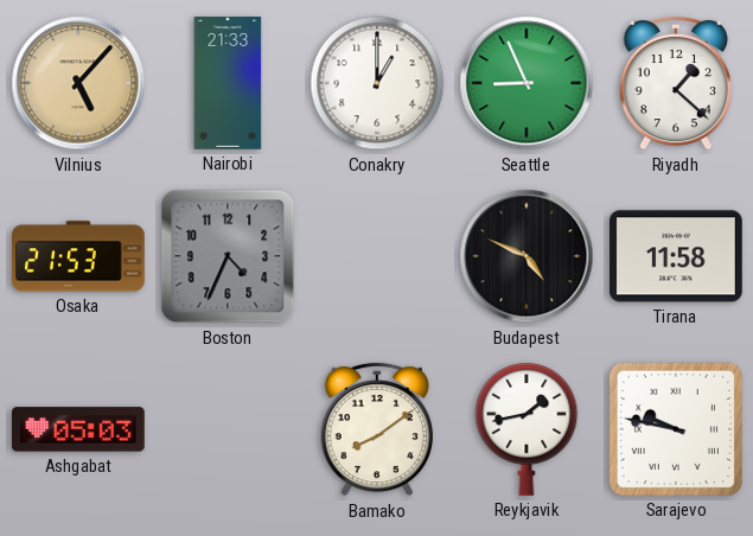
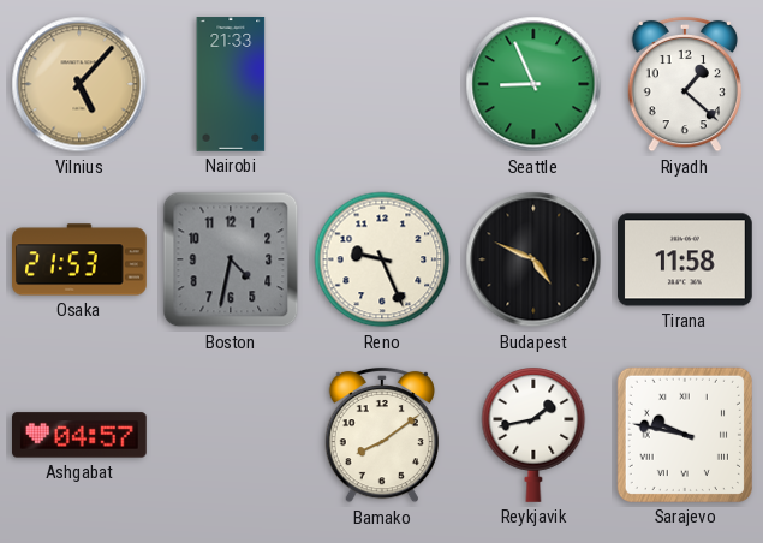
Conakry: 1:00 -> none (377, 83)
Boston: 4:34 -> 4:32 (231, 259)
Reno: none -> 9:26 (382, 259)
Ashgabat: 05:03 -> 04:57 (81, 435)
